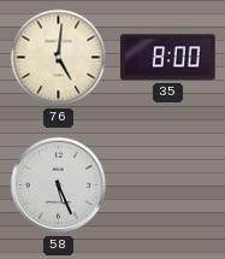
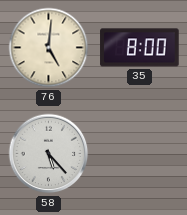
58: 5:26 -> 5:23 (49, 154)
